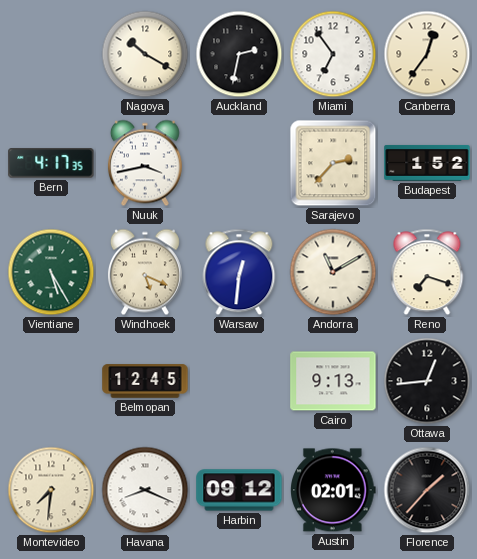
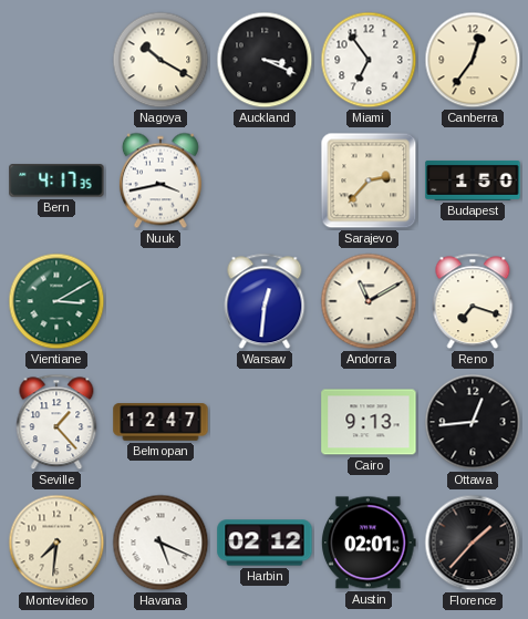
Auckland: 2:32 -> 3:19 (265, 60)
Budapest: 1:52 -> 1:50 (473, 180)
Vientiane: 5:25 -> 3:10 (56, 301)
Windhoek: 5:19 -> none (145, 272)
Seville: none -> 1:23 (56, 422)
Belmopan: 12:45 -> 12:47 (161, 422)
Havana: 8:19 -> 5:19 (161, 543)
Harbin: 09:12 -> 02:12 (265, 543)
